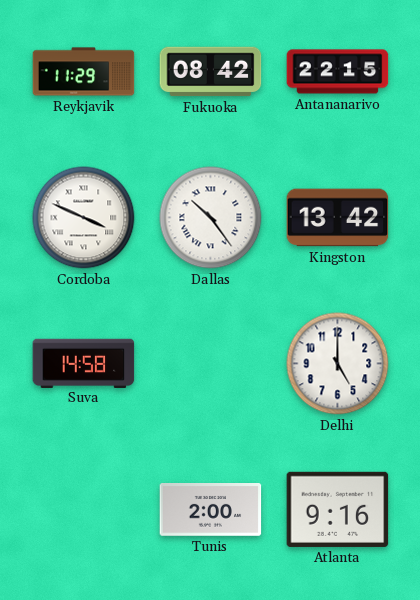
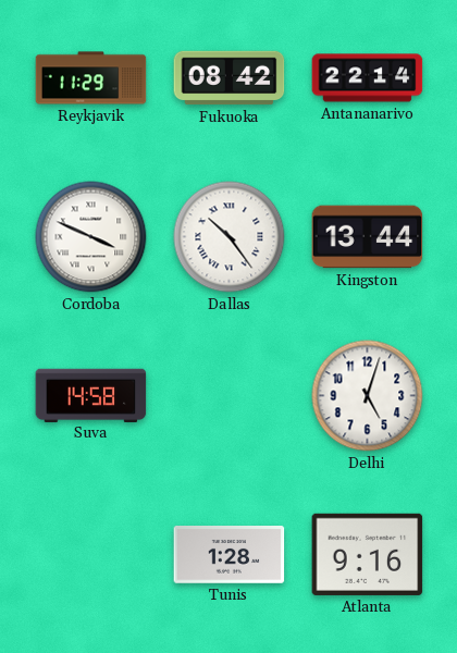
Antananarivo: 22:15 -> 22:14 (368, 78)
Kingston: 13:42 -> 13:44 (368, 237)
Delhi: 5:00 -> 5:03 (368, 396)
Tunis: 2:00 -> 1:28 (230, 555)
